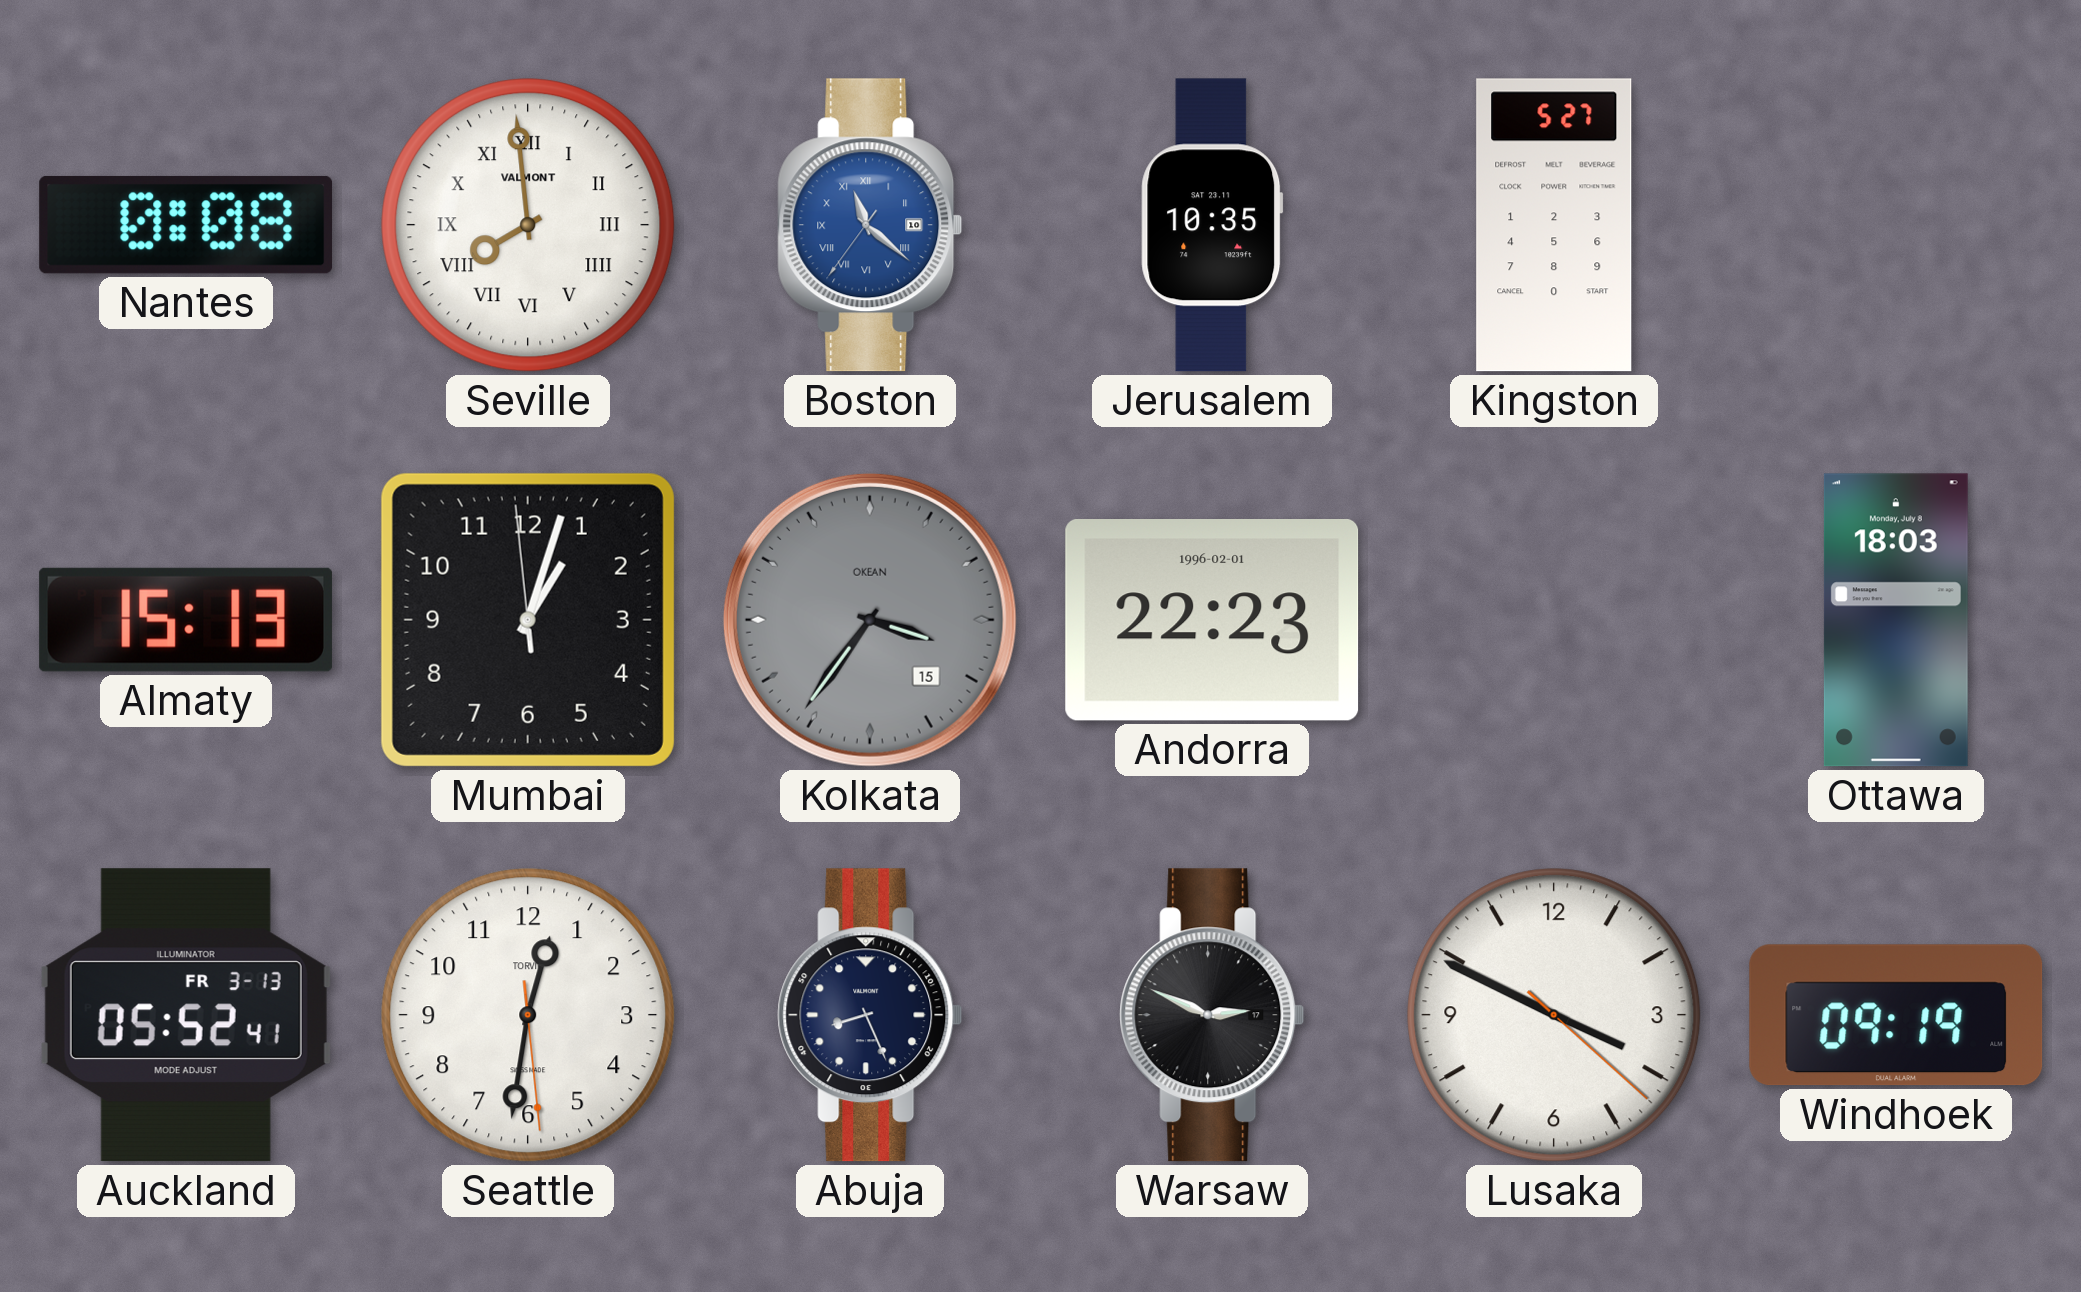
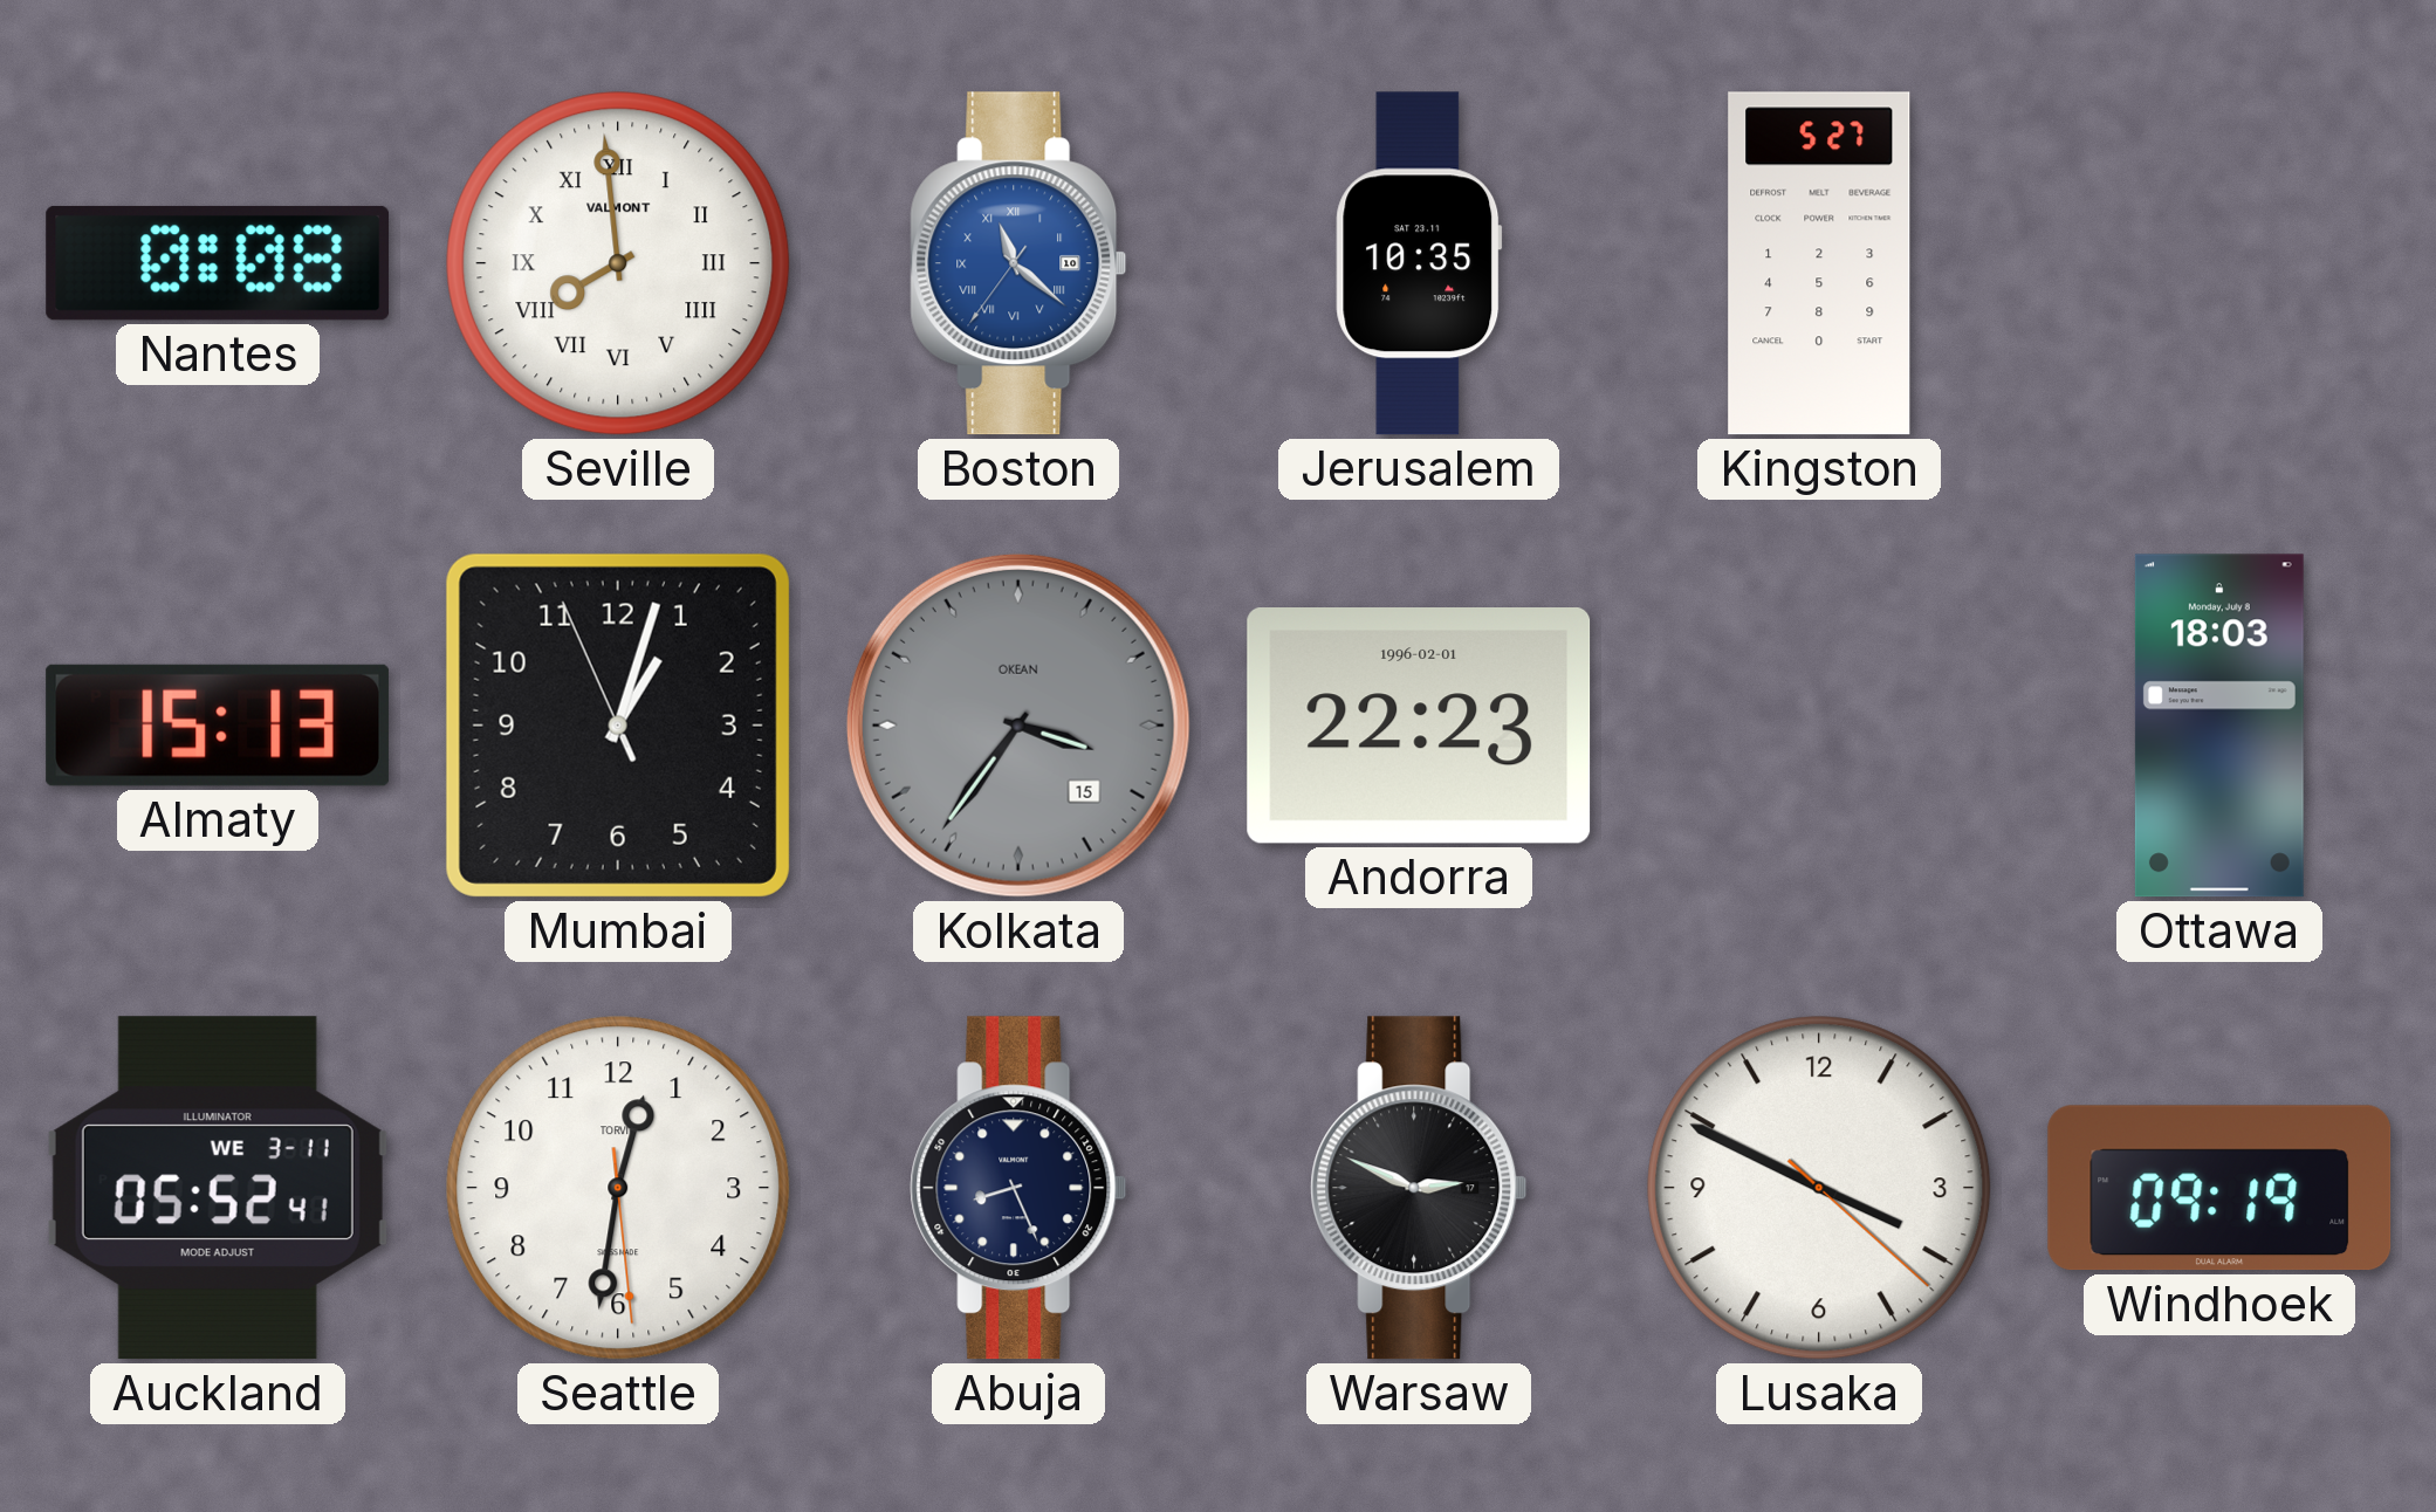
Mumbai: 1:02:59 -> 1:02:56 (618, 726)
Auckland date: FR 3-13 -> WE 3-11 (218, 1188)
